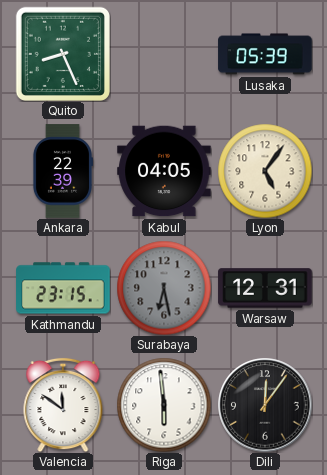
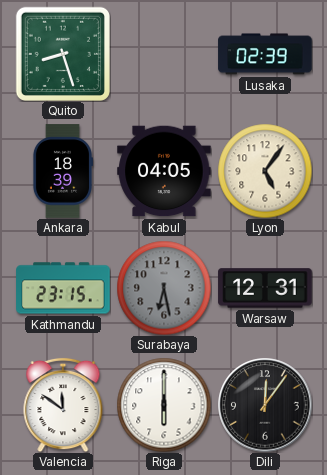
Quito: 8:26 -> 8:27 (63, 54)
Lusaka: 05:39 -> 02:39 (265, 54)
Ankara: 22:39 -> 18:39 (62, 171)
Riga: 5:59 -> 6:00 (164, 405)
